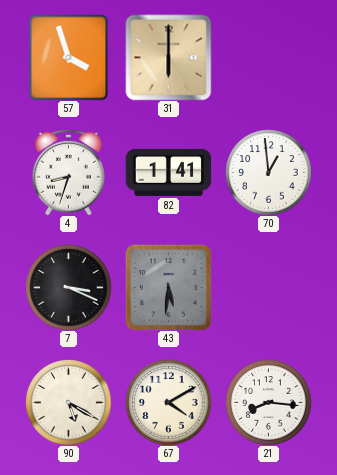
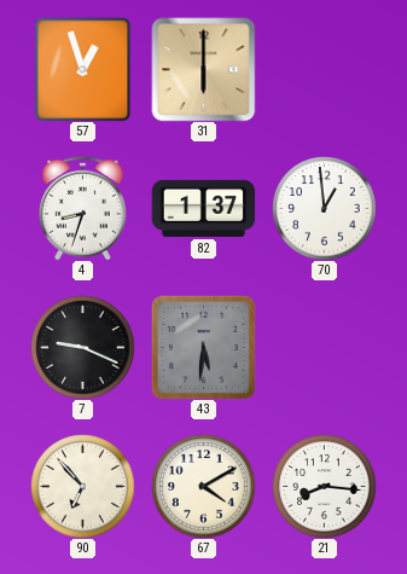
57: 3:57 -> 12:57 (83, 69)
82: 1:41 -> 1:37 (203, 208)
7: 3:19 -> 9:19 (82, 347)
90: 5:20 -> 6:53 (82, 486)
